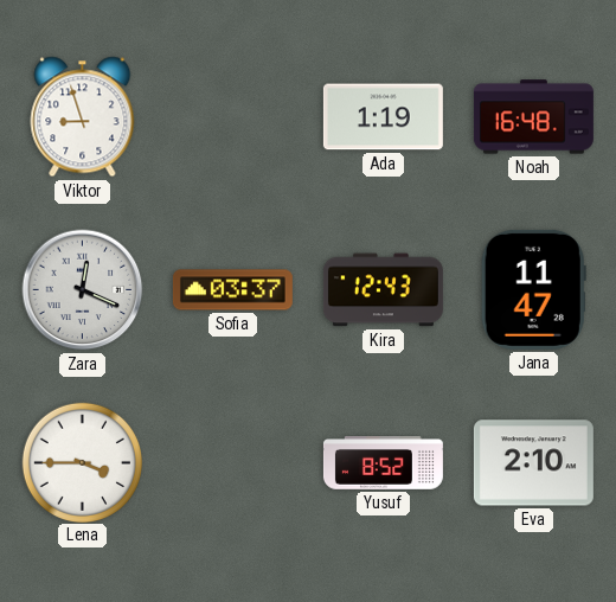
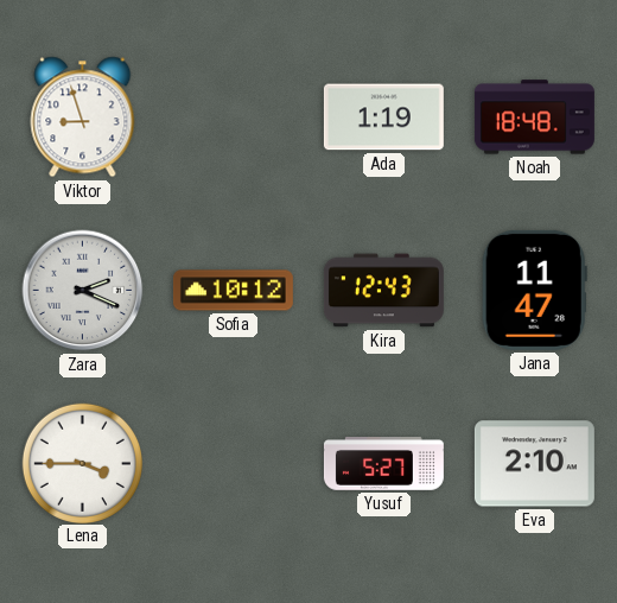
Noah: 16:48 -> 18:48 (534, 118)
Zara: 12:19 -> 2:19 (83, 291)
Sofia: 03:37 -> 10:12 (233, 291)
Yusuf: 8:52 -> 5:27 (383, 464)
